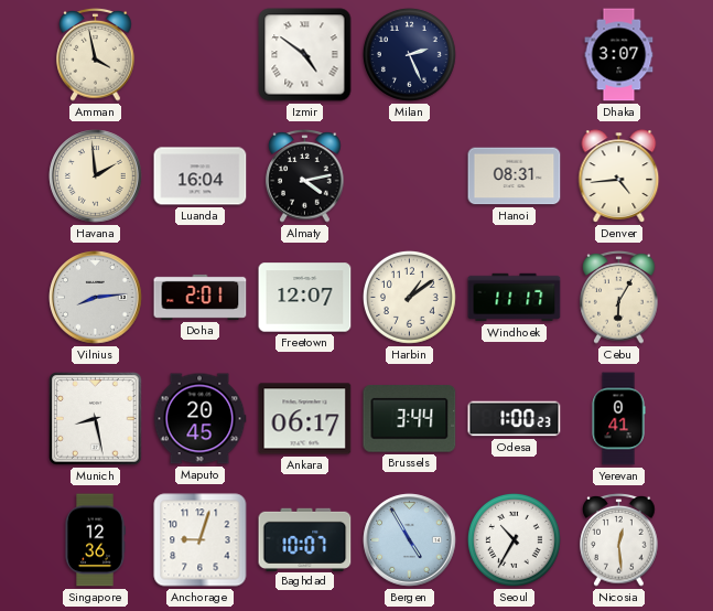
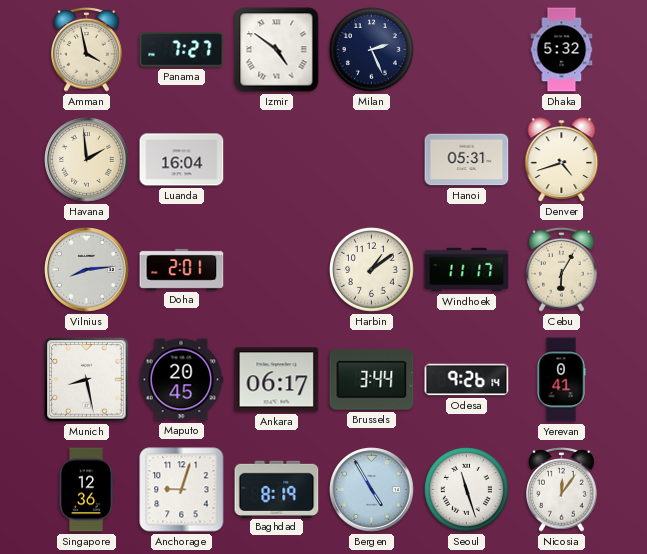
Panama: none -> 7:27 (182, 50)
Dhaka: 3:07 -> 5:32 (562, 50)
Almaty: 4:13 -> none (305, 176)
Hanoi: 08:31 -> 05:31 (467, 160)
Denver: 4:44 -> 4:42 (562, 160)
Freetown: 12:07 -> none (305, 298)
Odesa: 1:00 -> 9:26 (467, 380)
Baghdad: 10:07 -> 8:19 (277, 489)
Seoul: 10:35 -> 11:27 (466, 489)
Nicosia: 12:29 -> 12:06 (562, 490)
